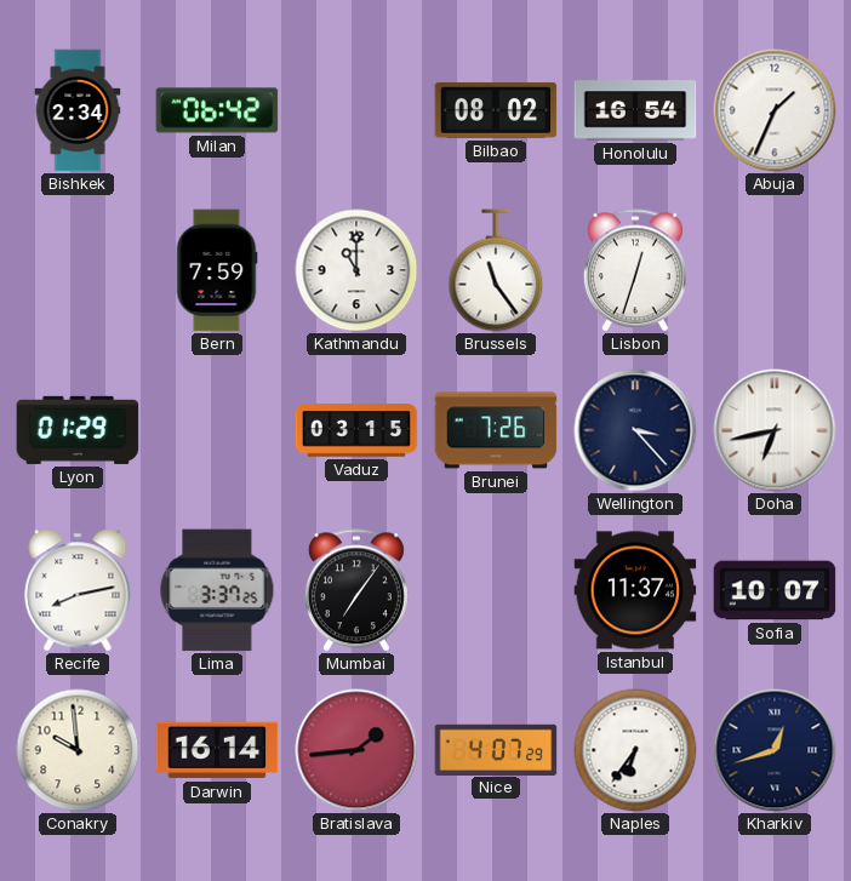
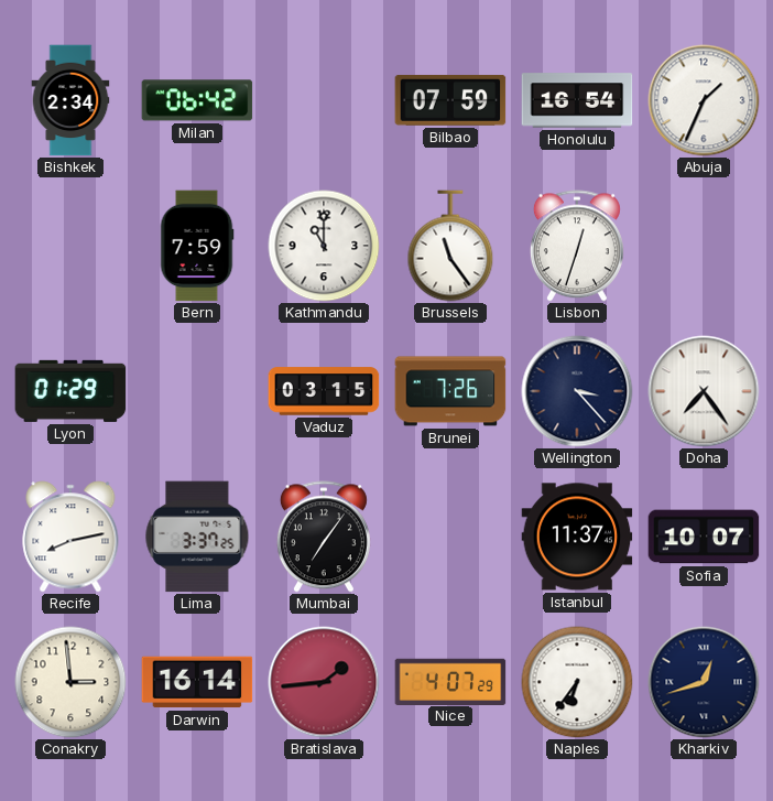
Bilbao: 08:02 -> 07:59 (450, 100)
Doha: 6:43 -> 7:24 (704, 391)
Conakry: 9:59 -> 2:59 (70, 682)
